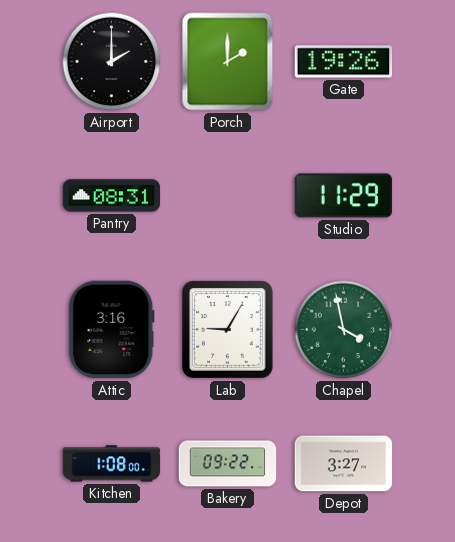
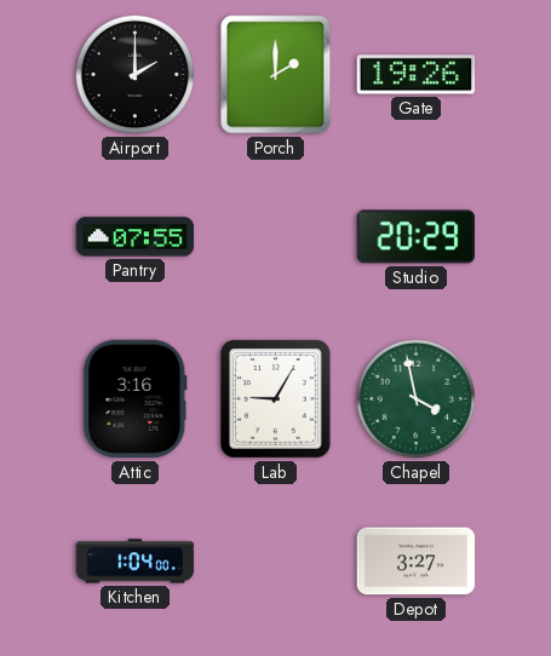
Pantry: 08:31 -> 07:55 (136, 237)
Studio: 11:29 -> 20:29 (417, 237)
Kitchen: 1:08 -> 1:04 (136, 562)
Bakery: 09:22 -> none (228, 464)
